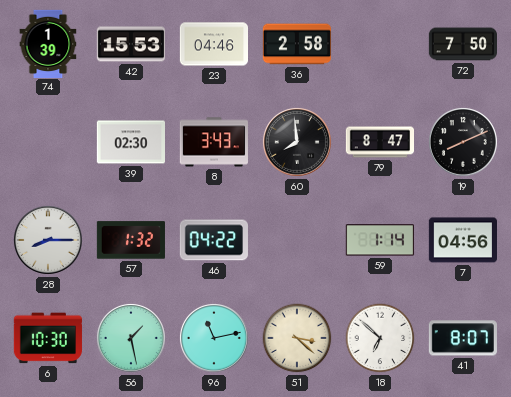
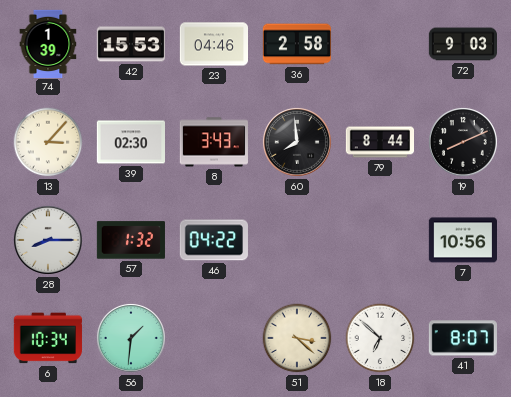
72: 7:50 -> 9:03 (462, 44)
13: none -> 3:07 (48, 142)
79: 8:47 -> 8:44 (379, 142)
59: 1:14 -> none (380, 240)
7: 04:56 -> 10:56 (462, 240)
6: 10:30 -> 10:34 (48, 338)
56: 1:28 -> 1:31 (131, 338)
96: 11:13 -> none (214, 338)
